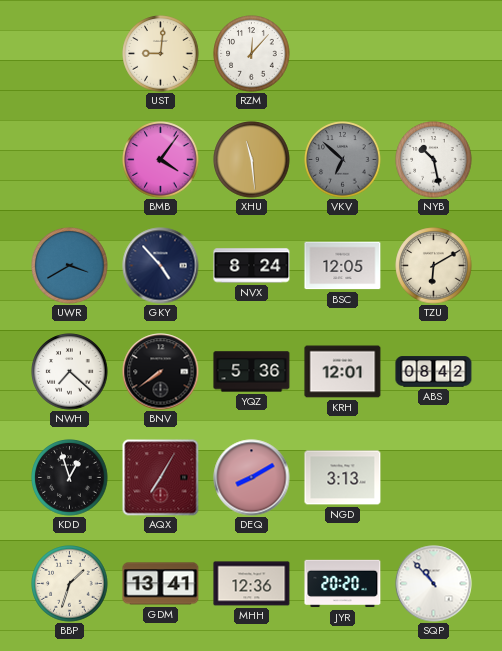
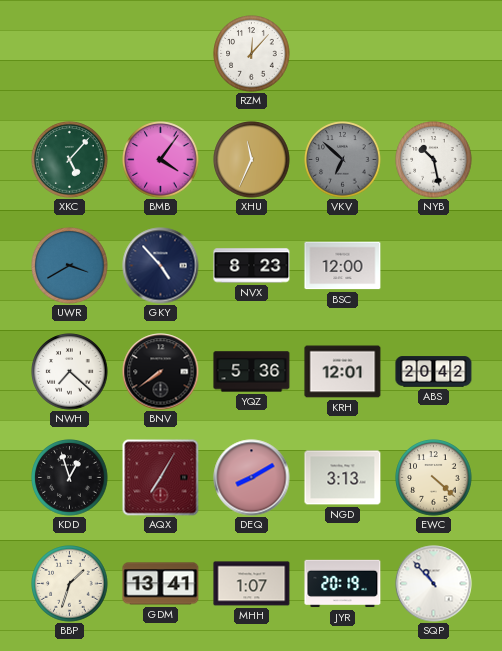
UST: 9:01 -> none (161, 54)
XKC: none -> 5:07 (70, 160)
XHU: 11:29 -> 11:34 (252, 160)
NVX: 8:24 -> 8:23 (252, 266)
BSC: 12:05 -> 12:00 (343, 266)
TZU: 6:10 -> none (434, 266)
ABS: 08:42 -> 20:42 (434, 372)
EWC: none -> 4:22 (434, 478)
MHH: 12:36 -> 1:07 (252, 584)
JYR: 20:20 -> 20:19 (343, 584)
